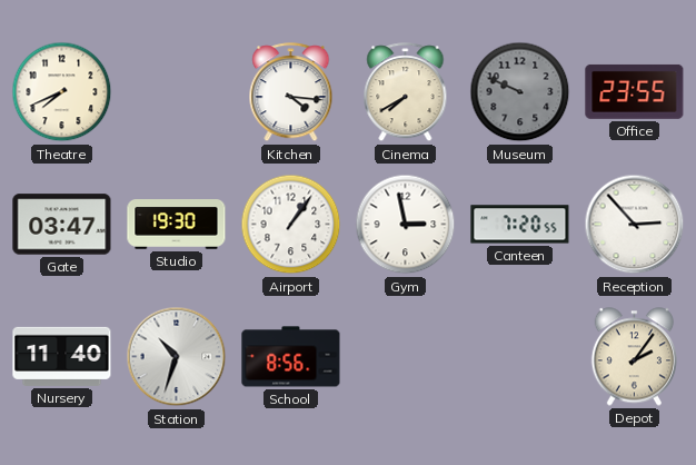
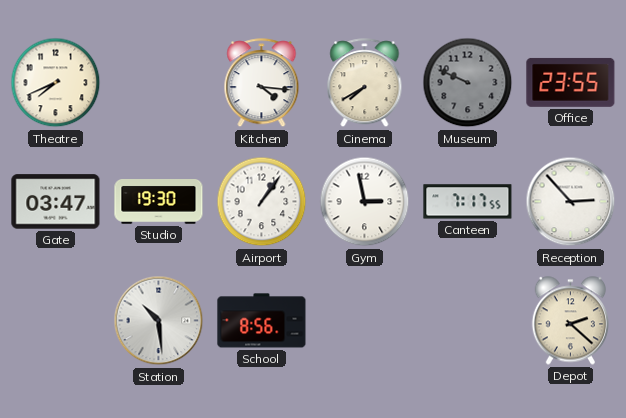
Canteen: 7:20 -> 7:17 (468, 202)
Nursery: 11:40 -> none (62, 356)
Station: 10:33 -> 10:29 (159, 321)
Depot: 2:06 -> 2:22 (570, 321)
